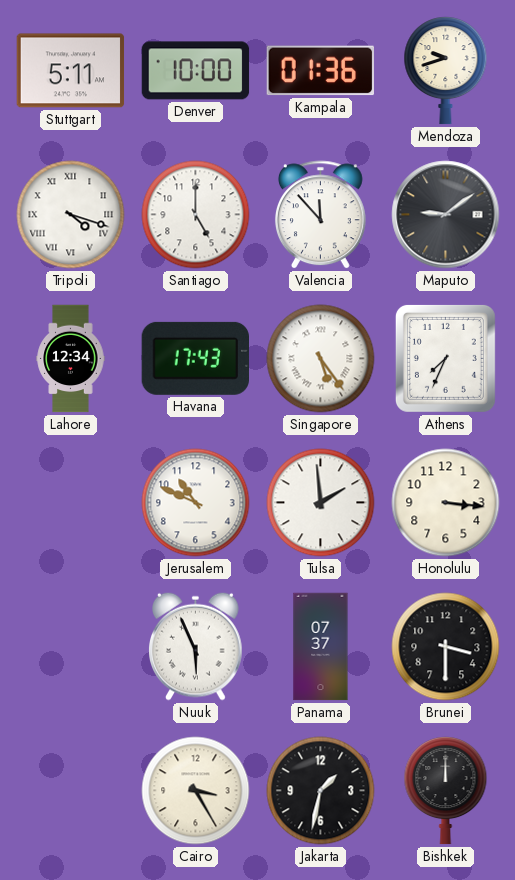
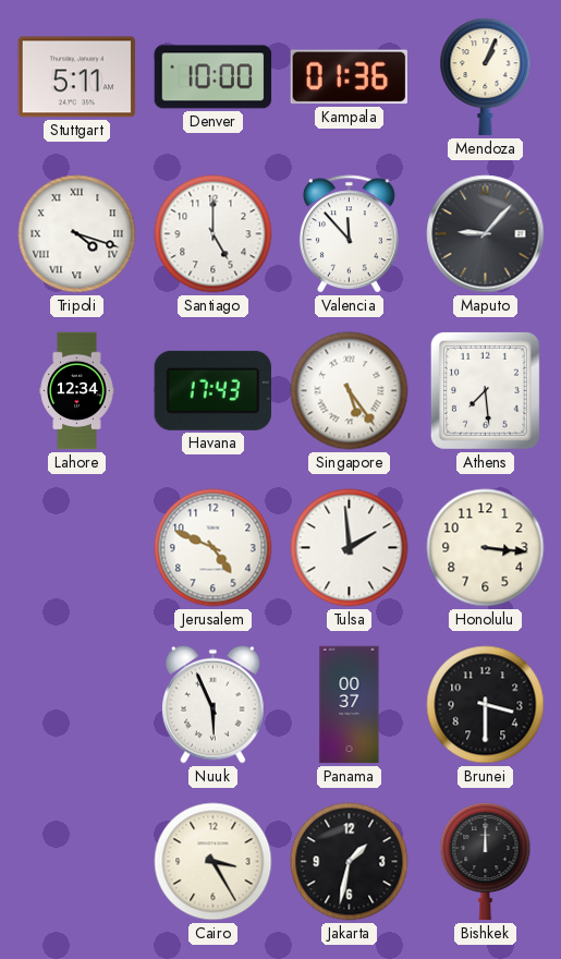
Mendoza: 9:42 -> 1:04 (486, 77)
Maputo: 9:09 -> 9:07 (486, 234)
Athens: 7:34 -> 7:29 (485, 390)
Jerusalem: 10:49 -> 4:49 (214, 548)
Panama: 07:37 -> 00:37 (350, 705)
